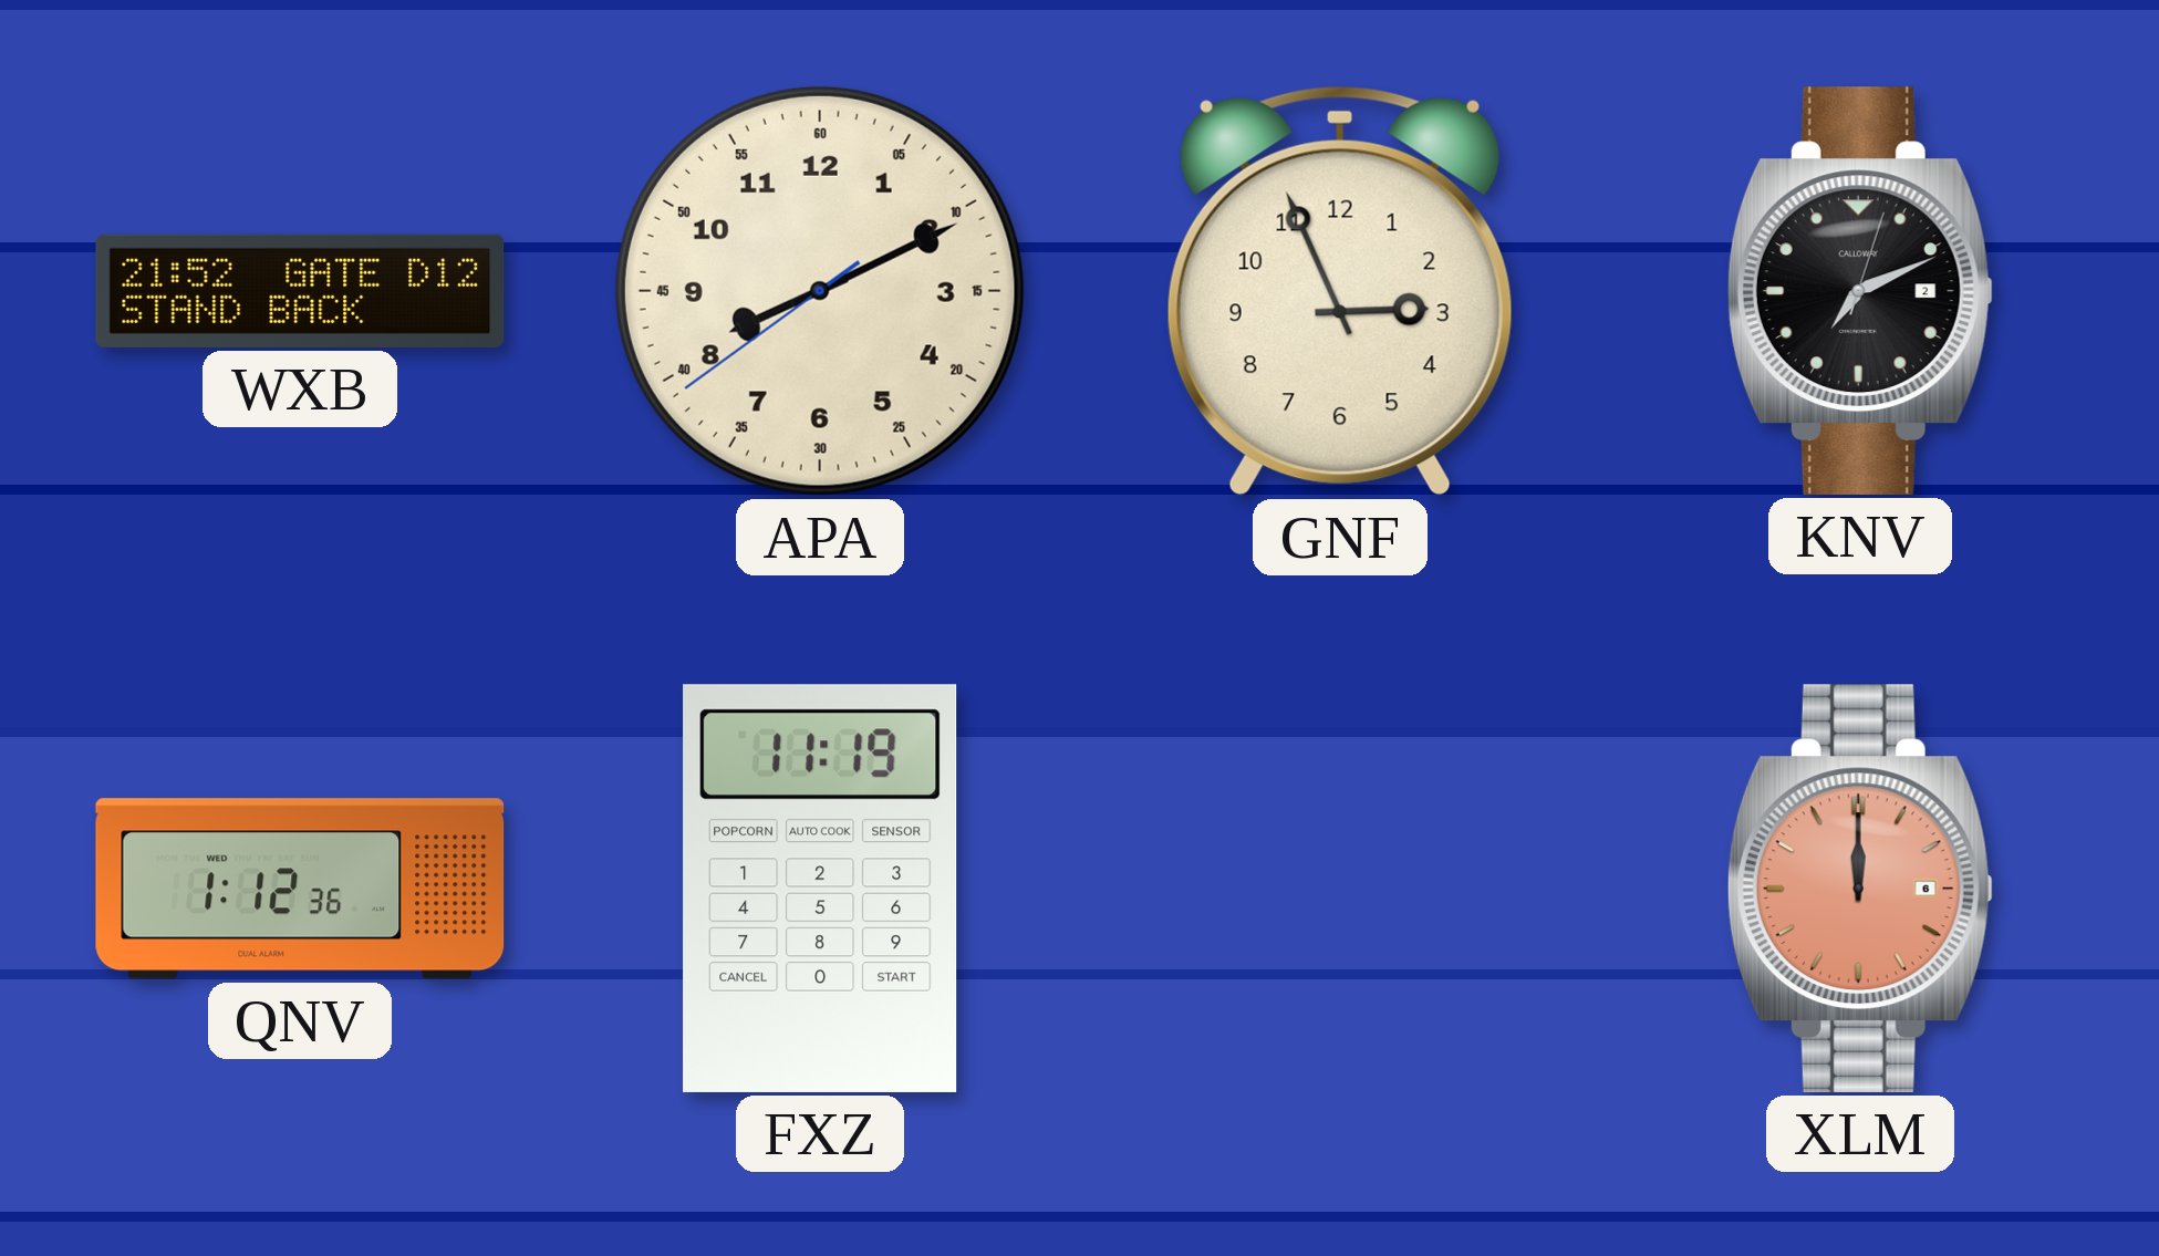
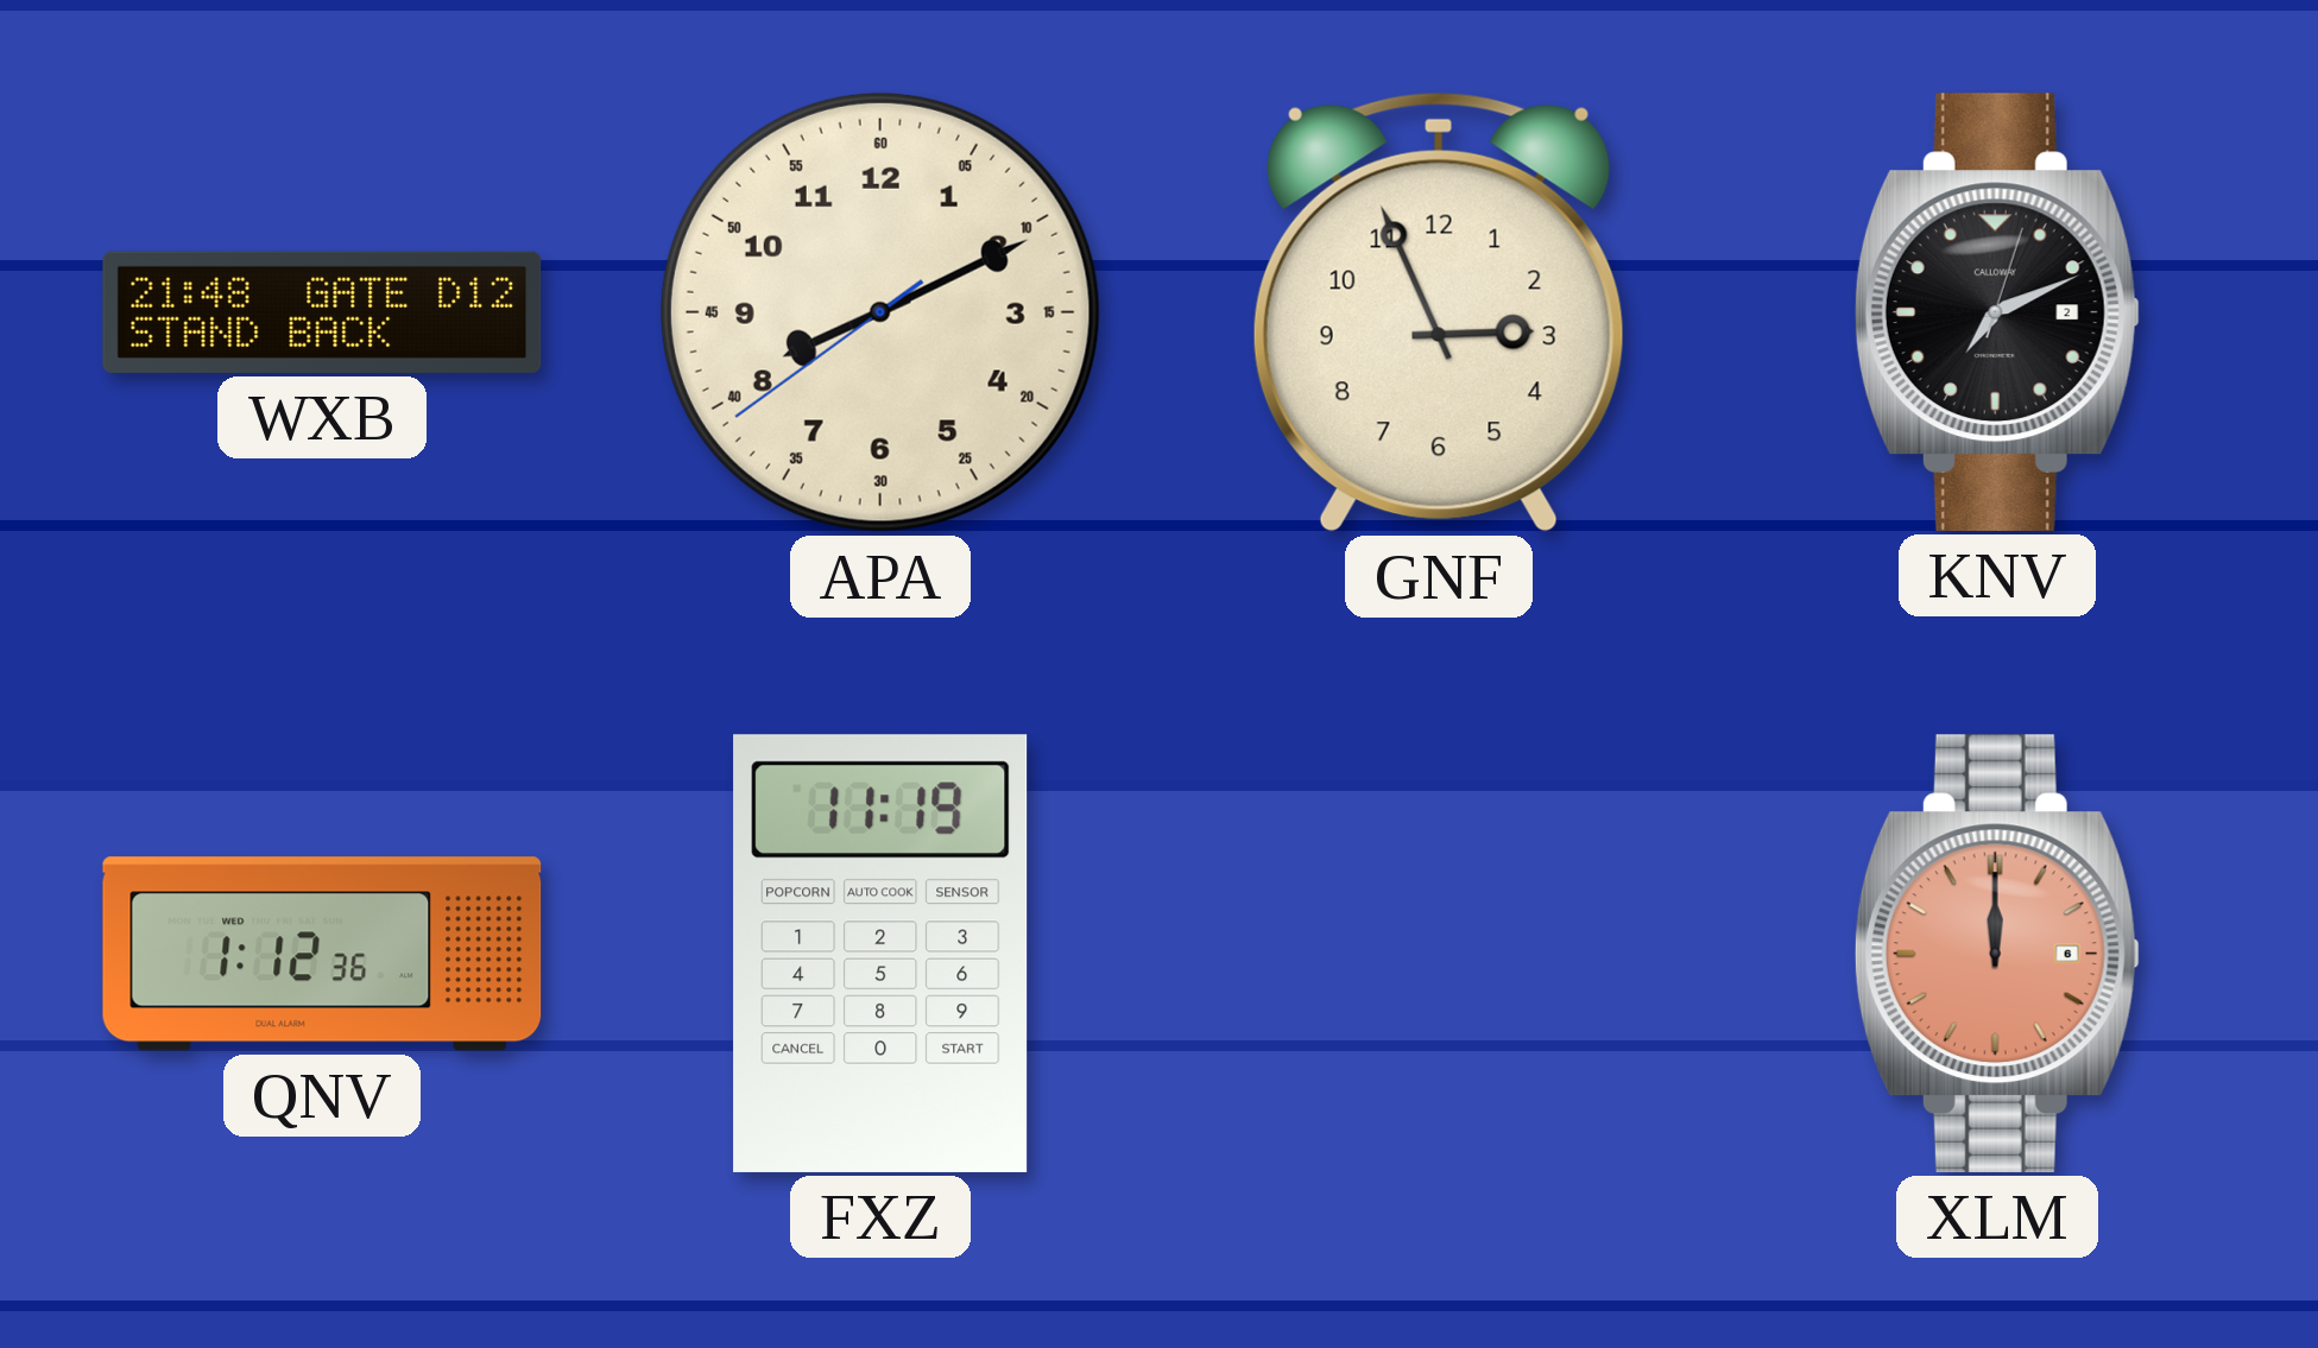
WXB: 21:52 -> 21:48 (322, 312)
